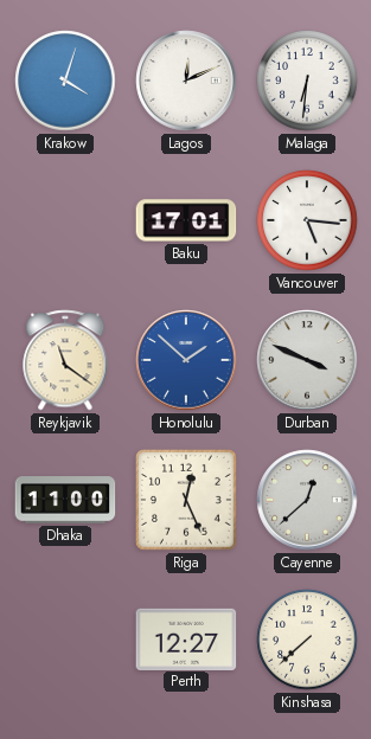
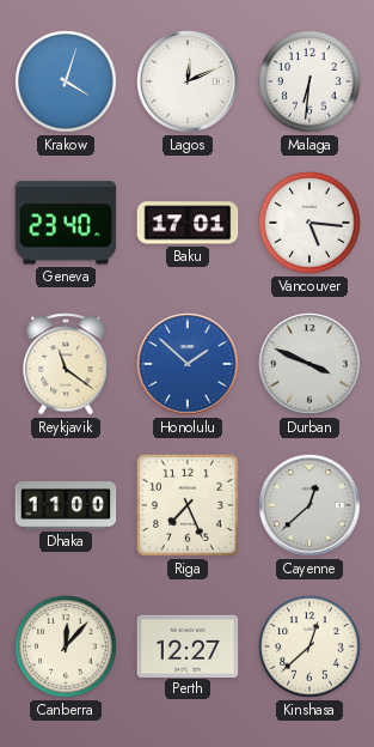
Geneva: none -> 23:40 (66, 223)
Riga: 12:26 -> 7:26 (189, 506)
Canberra: none -> 12:07 (66, 646)
Kinshasa: 7:38 -> 12:38 (309, 646)
